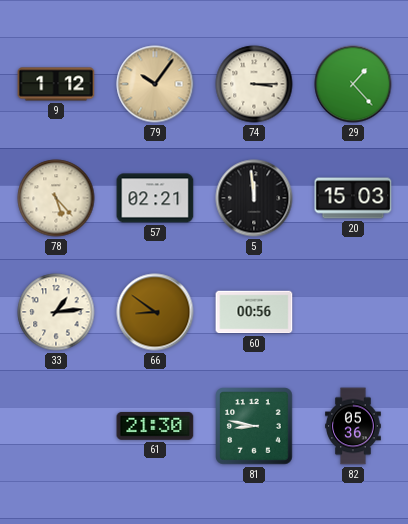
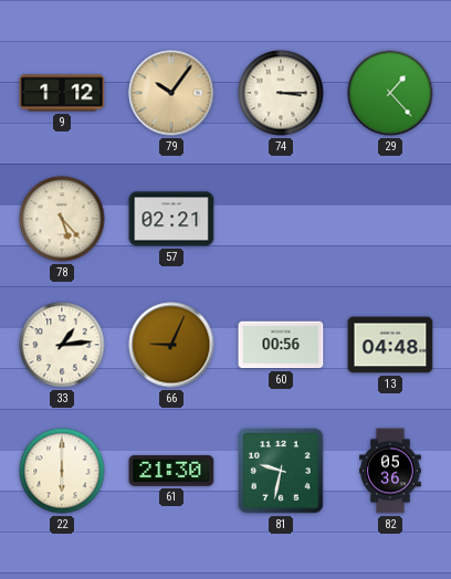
5: 11:59 -> none (254, 198)
20: 15:03 -> none (353, 198)
66: 8:51 -> 9:04 (171, 345)
13: none -> 04:48 (390, 345)
22: none -> 6:00 (62, 471)
81: 8:47 -> 9:32 (281, 471)
